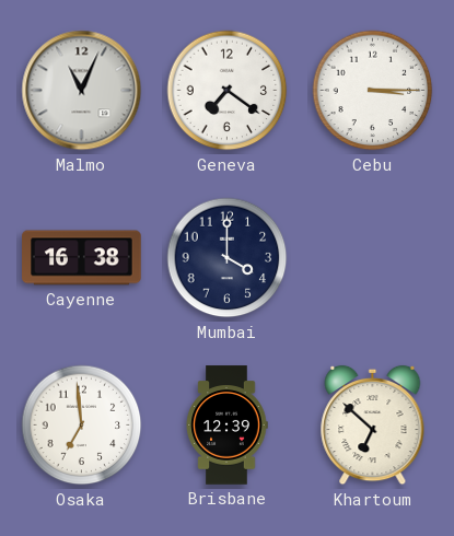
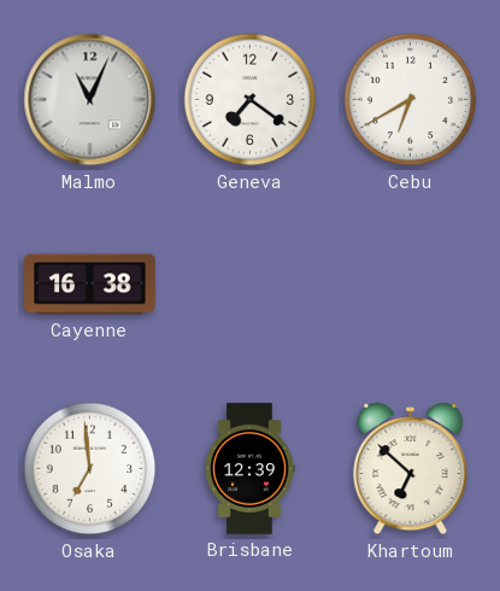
Cebu: 3:15 -> 6:40 (411, 100)
Mumbai: 4:00 -> none (228, 258)
